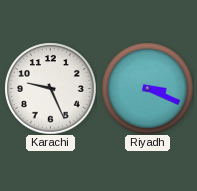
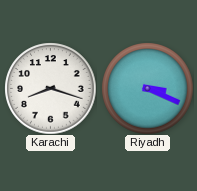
Karachi: 9:26 -> 8:18 (50, 88)
